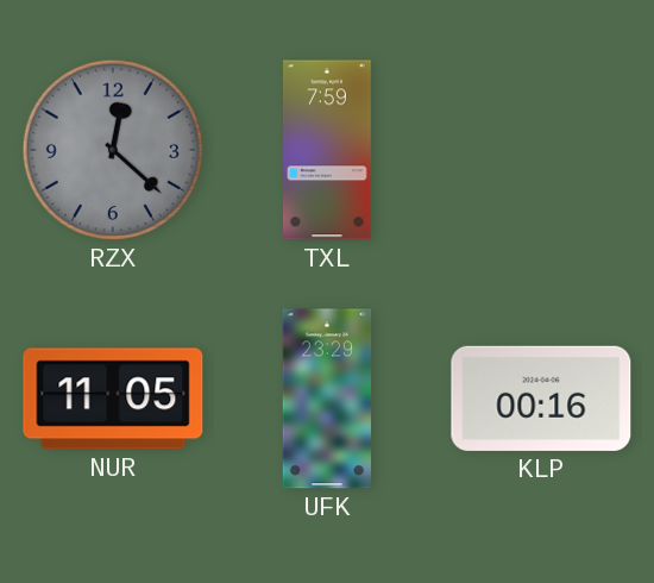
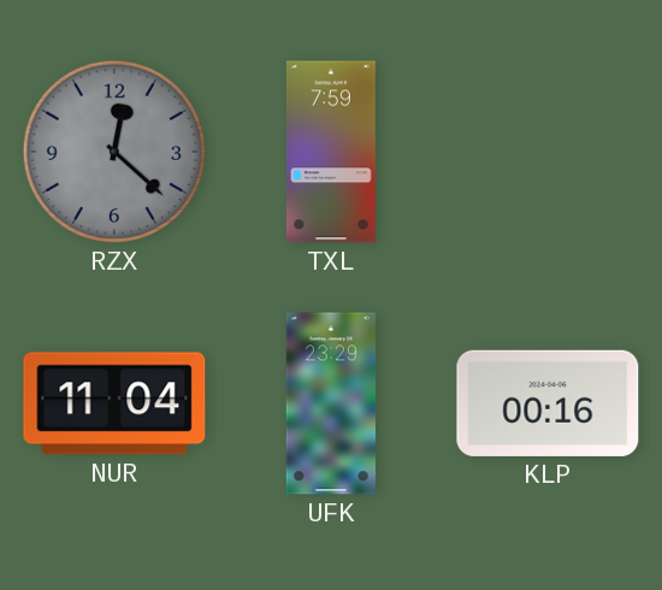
NUR: 11:05 -> 11:04 (114, 403)
